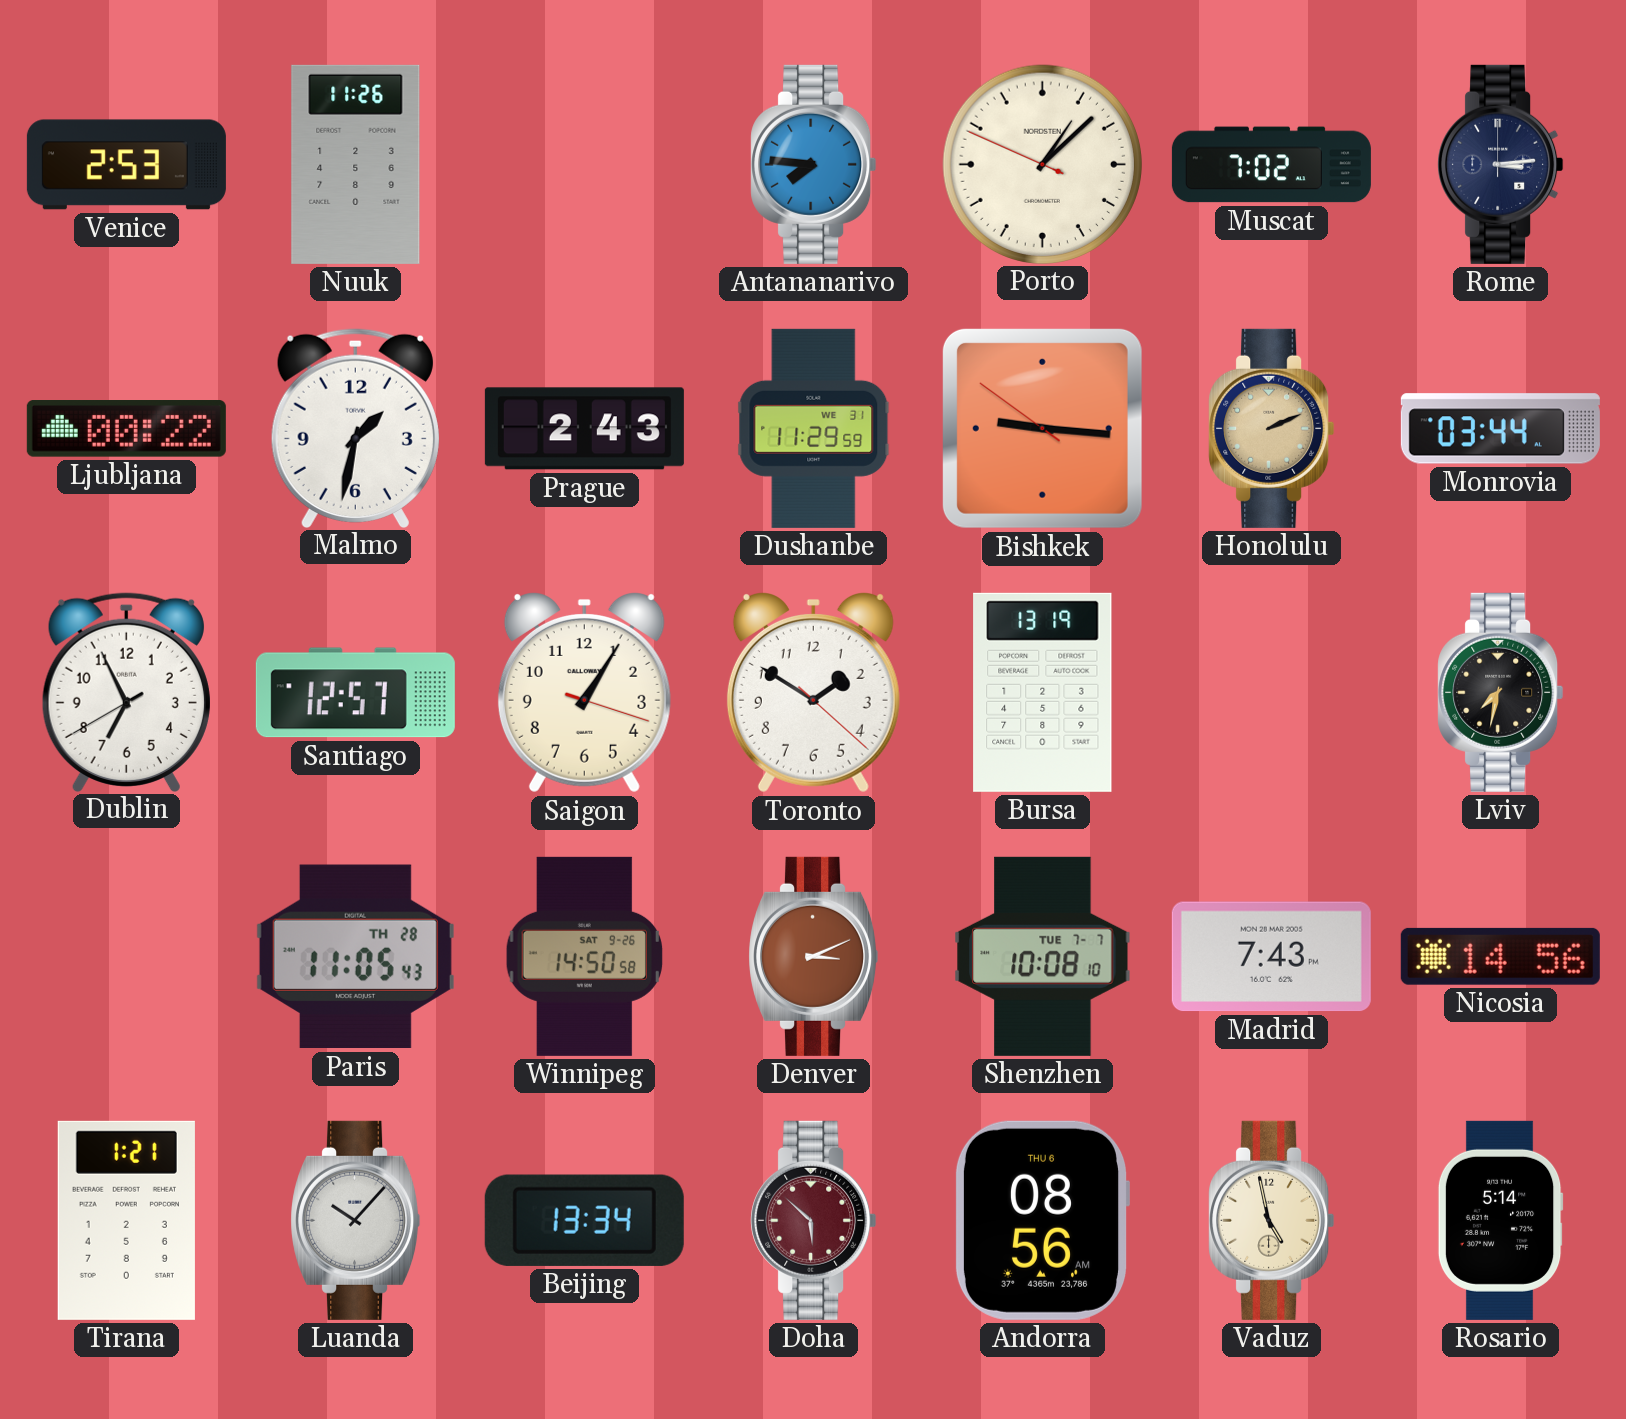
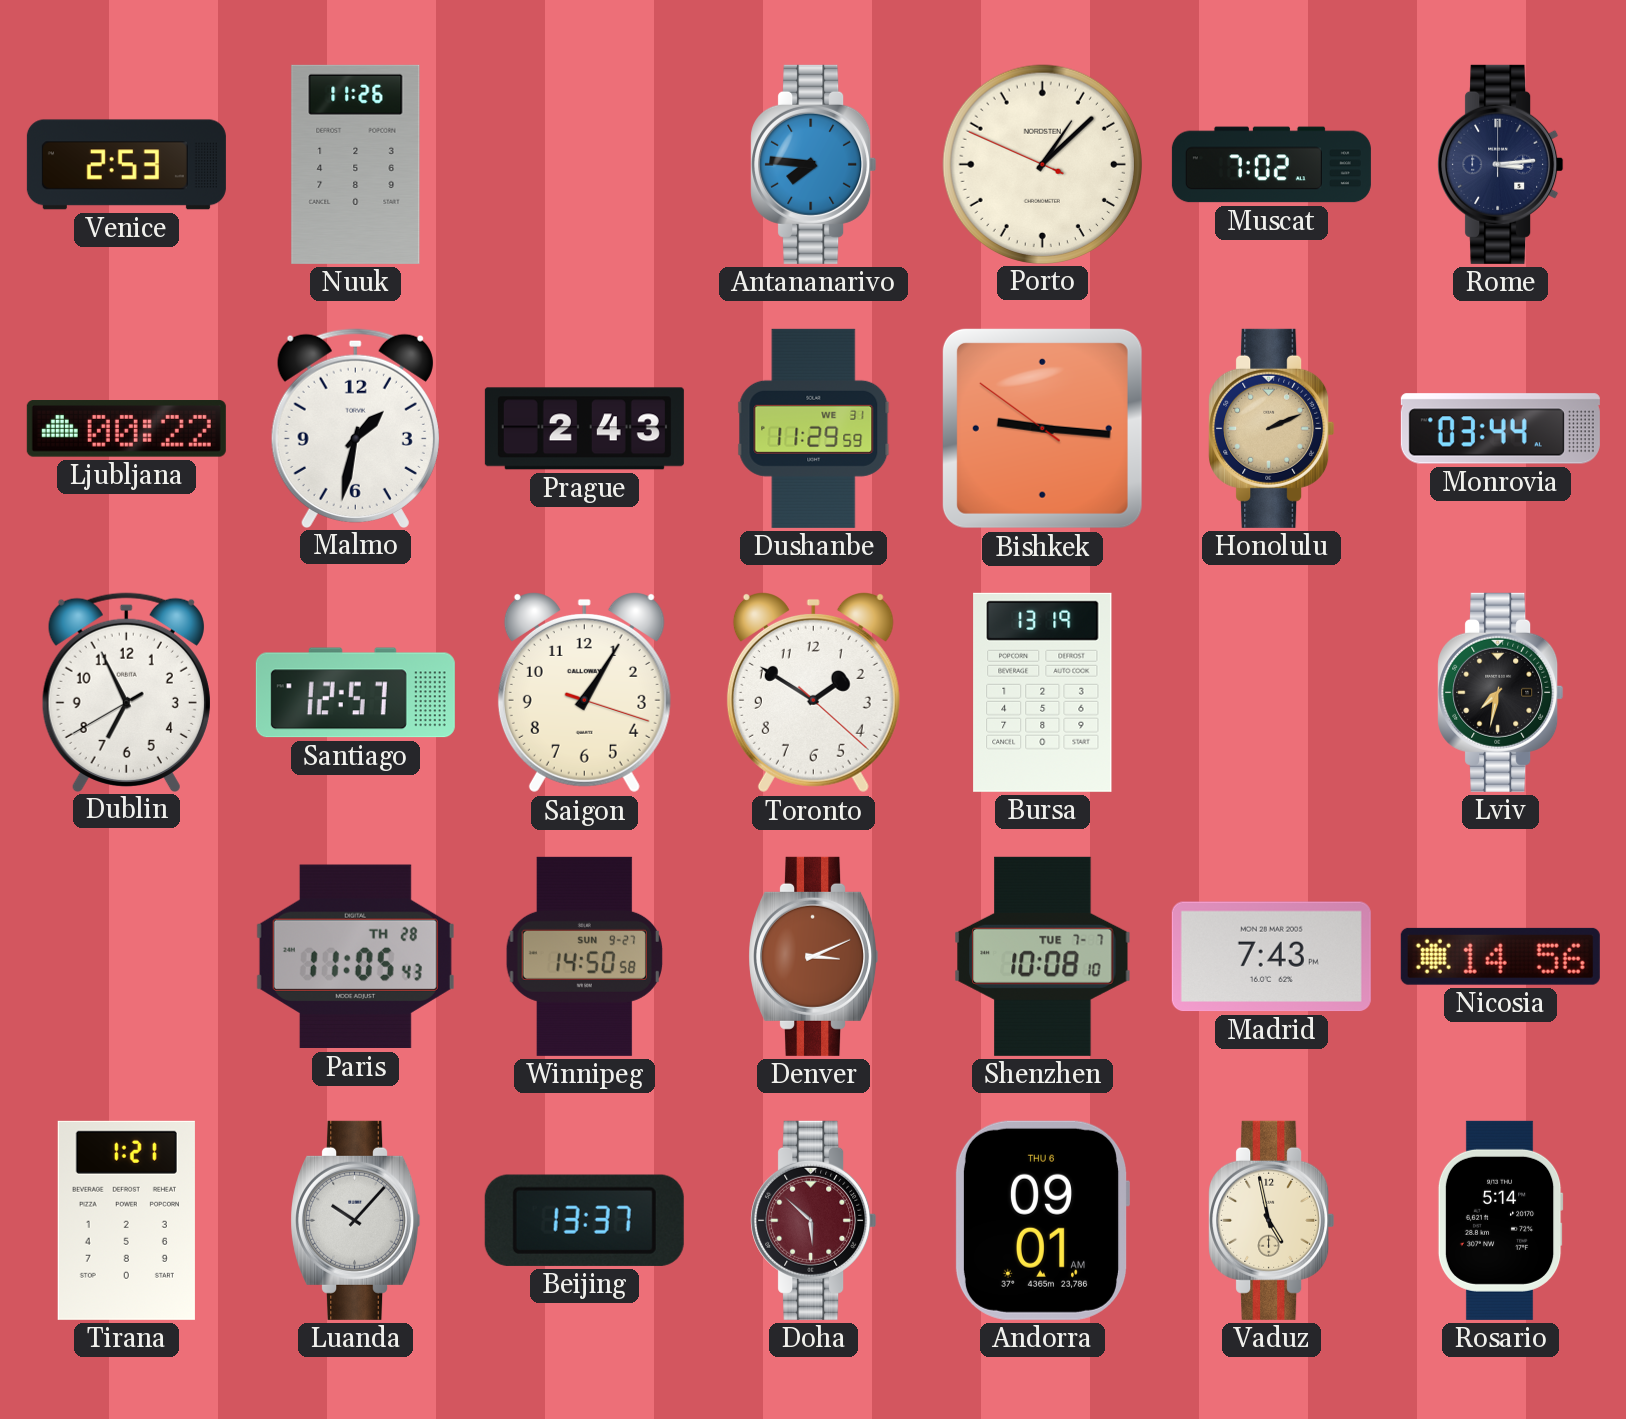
Winnipeg date: SAT 9-26 -> SUN 9-27 (584, 956)
Beijing: 13:34 -> 13:37 (584, 1220)
Andorra: 08:56 -> 09:01 (1041, 1220)
